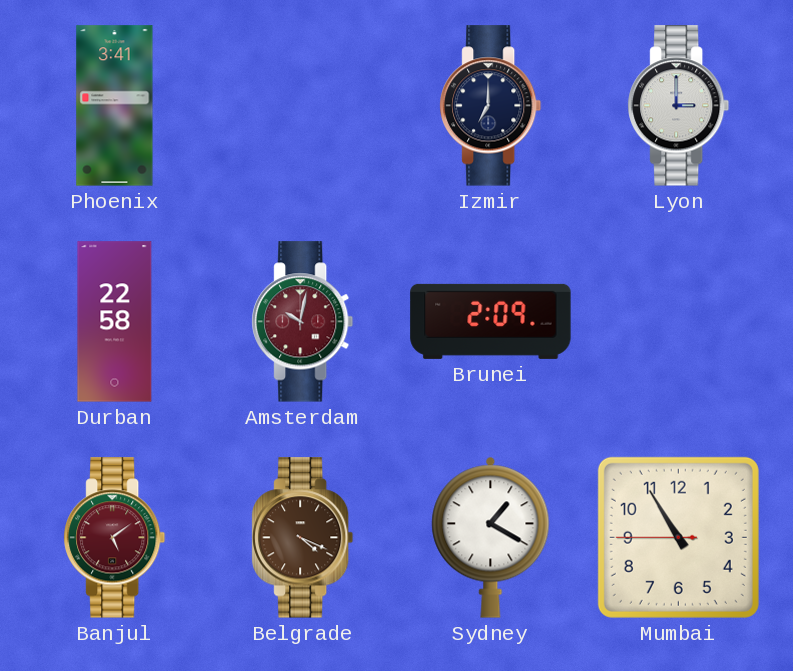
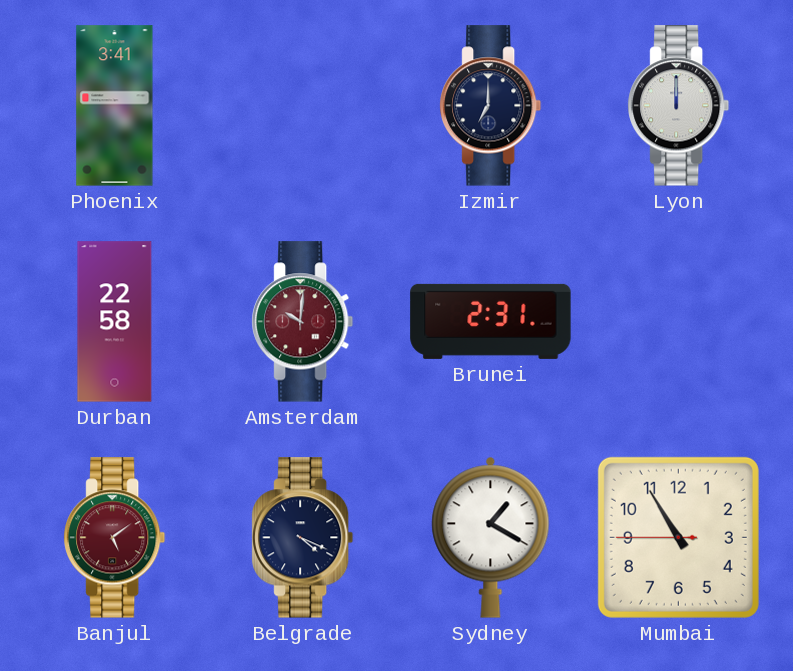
Lyon: 3:00 -> 12:00 (679, 106)
Amsterdam: 10:02 -> 10:01 (303, 322)
Brunei: 2:09 -> 2:31 (491, 321)
Belgrade dial: brown -> navy (303, 538)
